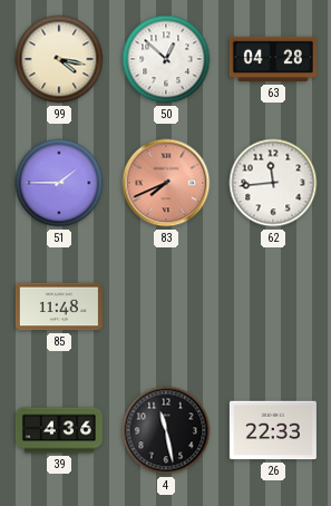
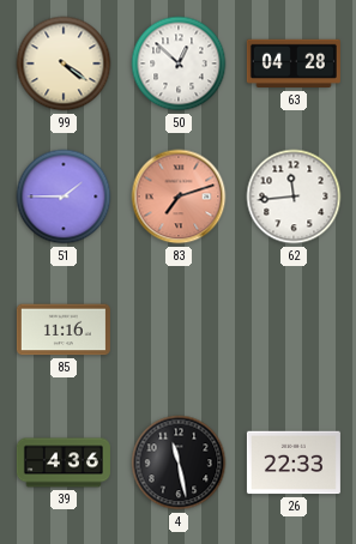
99: 4:17 -> 4:21 (64, 64)
83: 7:41 -> 7:12 (179, 197)
85: 11:48 -> 11:16 (64, 330)
